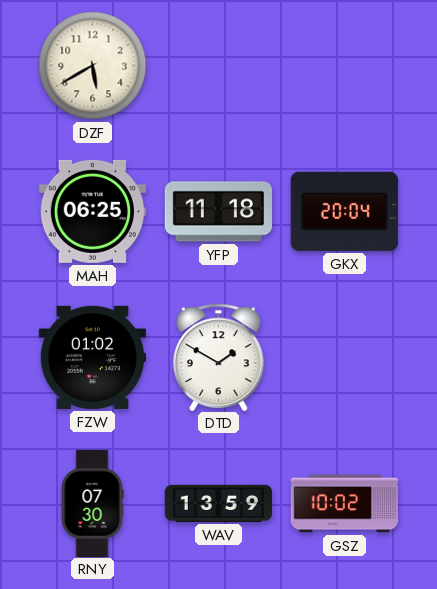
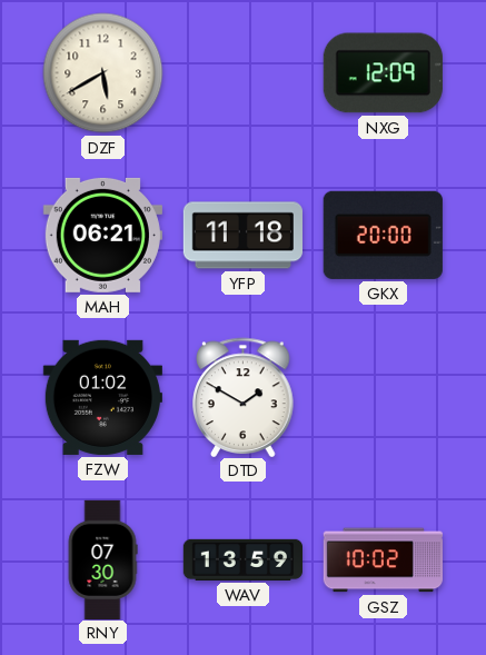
NXG: none -> 12:09 (383, 73)
MAH: 06:25 -> 06:21 (102, 235)
GKX: 20:04 -> 20:00 (383, 235)
